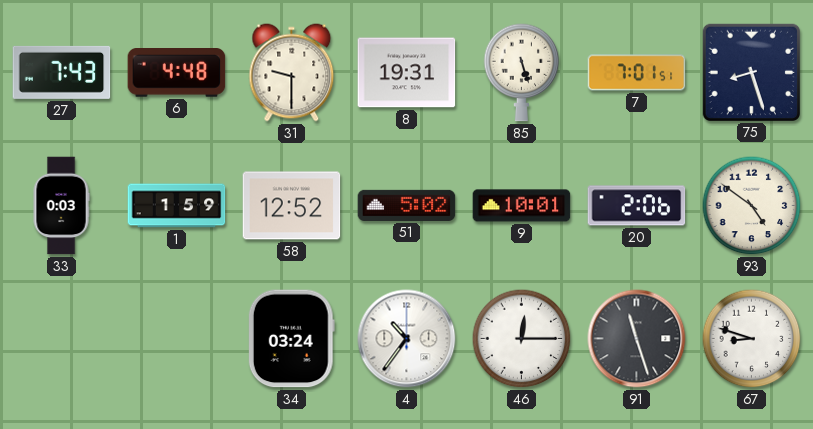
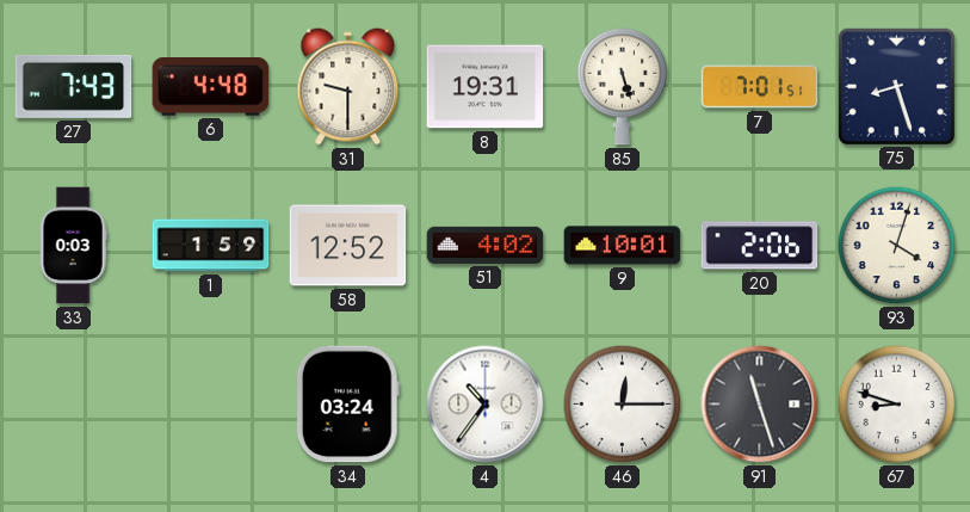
51: 5:02 -> 4:02 (486, 245)
93: 4:51 -> 4:03 (897, 246)
